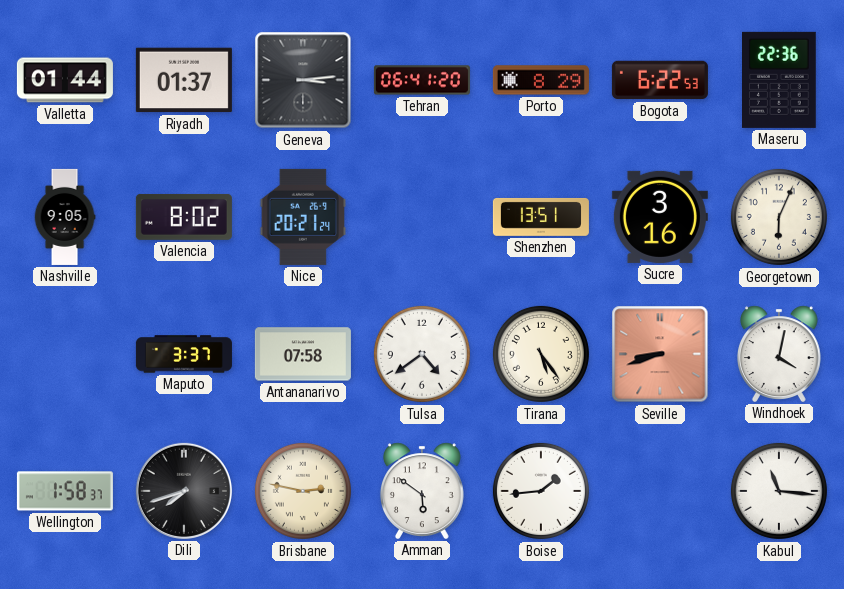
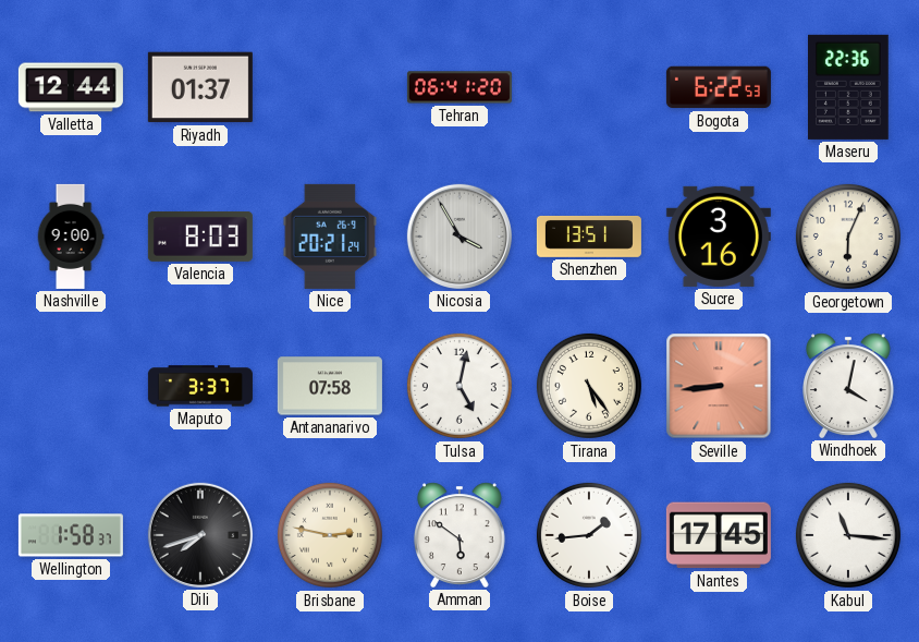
Valletta: 01:44 -> 12:44 (71, 87)
Geneva: 3:14 -> none (303, 80)
Porto: 8:29 -> none (541, 80)
Nashville: 9:05 -> 9:00 (71, 237)
Valencia: 8:02 -> 8:03 (200, 237)
Nicosia: none -> 3:55 (459, 237)
Tulsa: 4:39 -> 5:02 (459, 386)
Seville: 8:42 -> 8:44 (719, 386)
Nantes: none -> 17:45 (719, 535)
